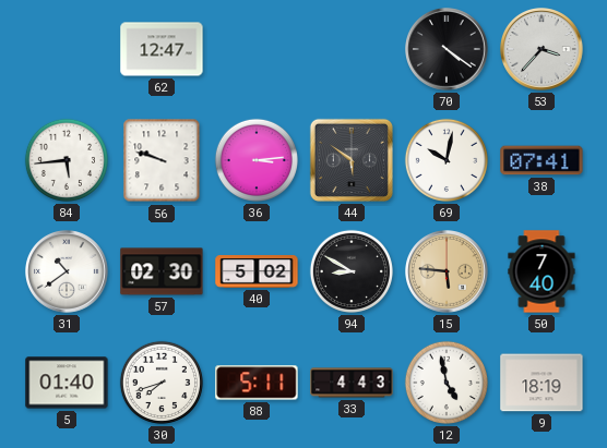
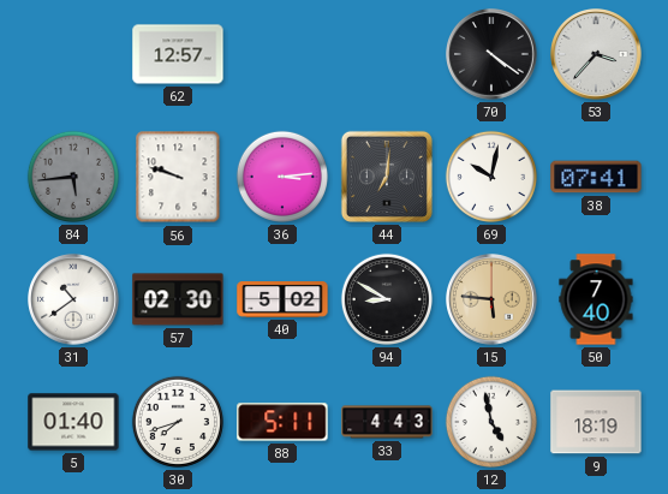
62: 12:47 -> 12:57 (178, 54)
84 dial: white -> grey (73, 177)
44: 5:51 -> 7:01 (387, 177)
